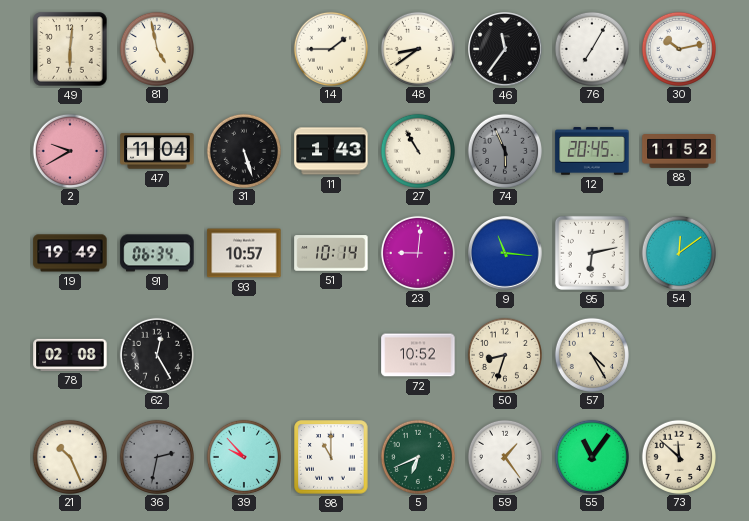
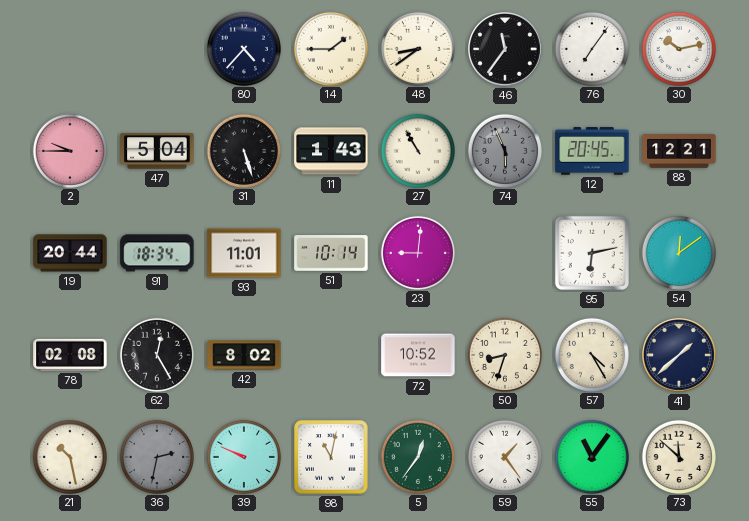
49: 6:01 -> none (70, 49)
81: 4:58 -> none (156, 48)
80: none -> 4:37 (243, 48)
76: 7:05 -> 7:06 (591, 48)
2: 9:40 -> 9:45 (69, 150)
47: 11:04 -> 5:04 (157, 151)
88: 11:52 -> 12:21 (679, 152)
19: 19:49 -> 20:44 (70, 253)
91: 06:34 -> 18:34 (157, 253)
93: 10:57 -> 11:01 (244, 253)
9: 11:16 -> none (505, 253)
42: none -> 8:02 (244, 355)
41: none -> 1:38 (679, 355)
21: 10:26 -> 10:28 (69, 456)
39: 9:53 -> 9:49 (243, 456)
98: 11:00 -> 11:02 (331, 457)
5: 6:41 -> 12:36 (417, 456)
